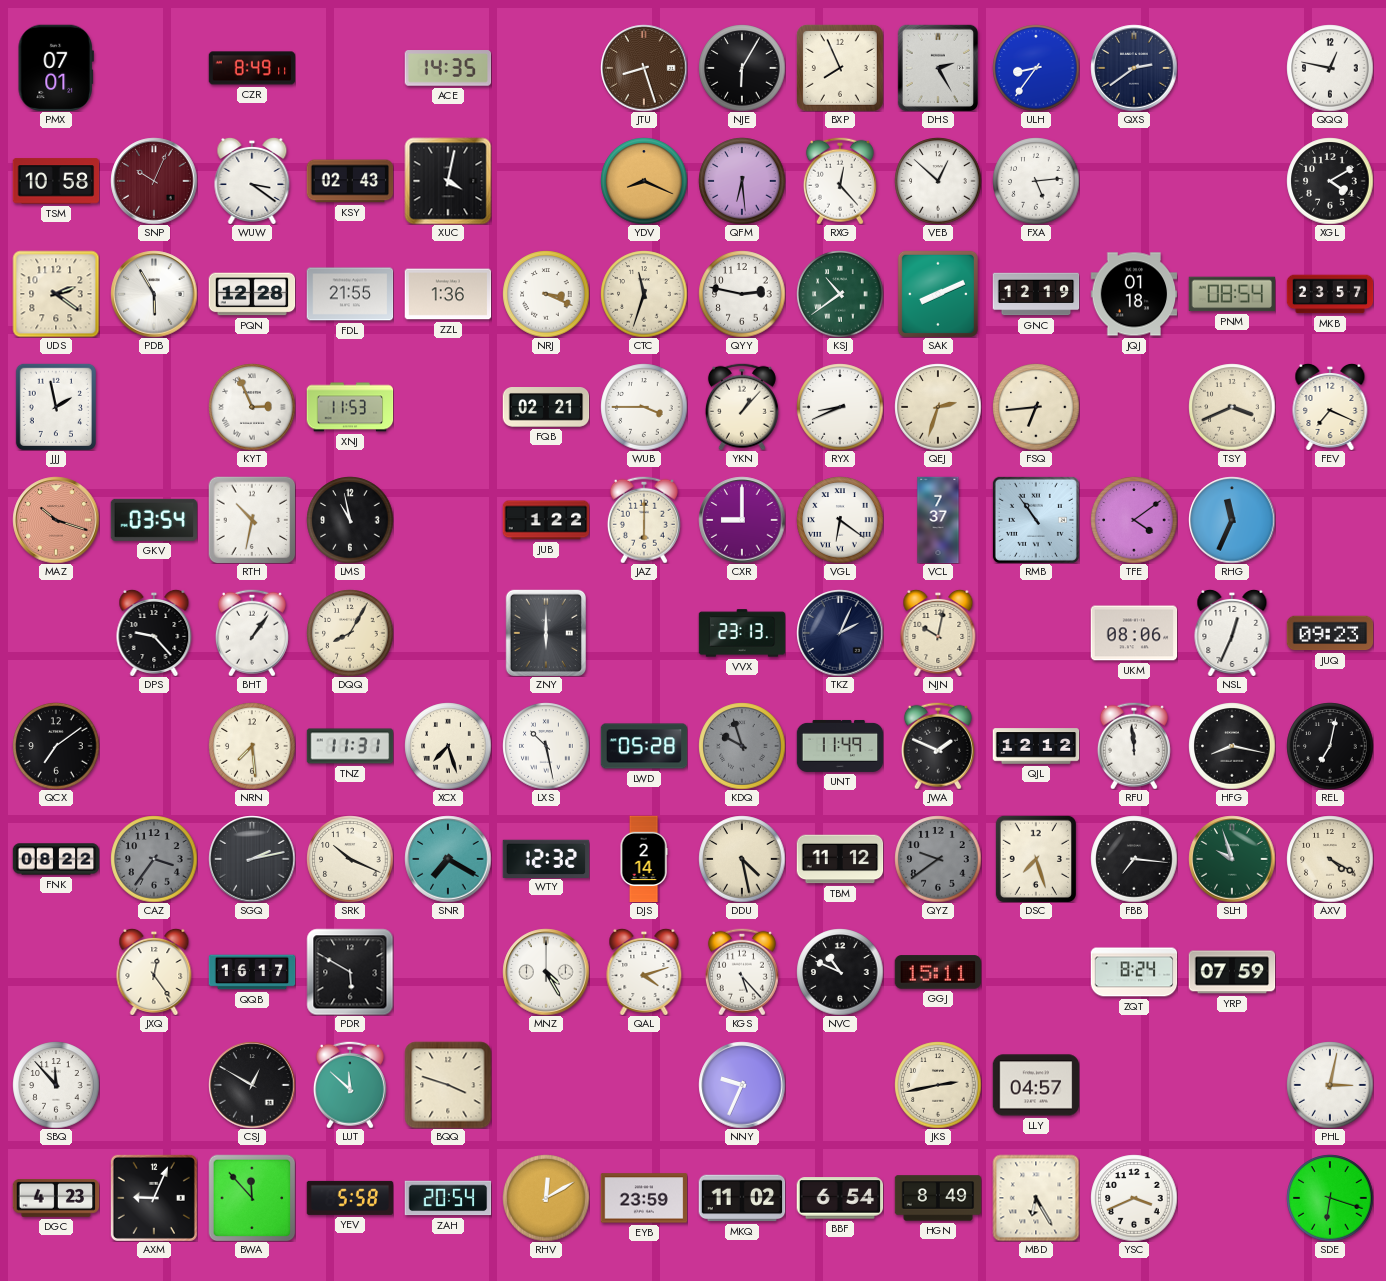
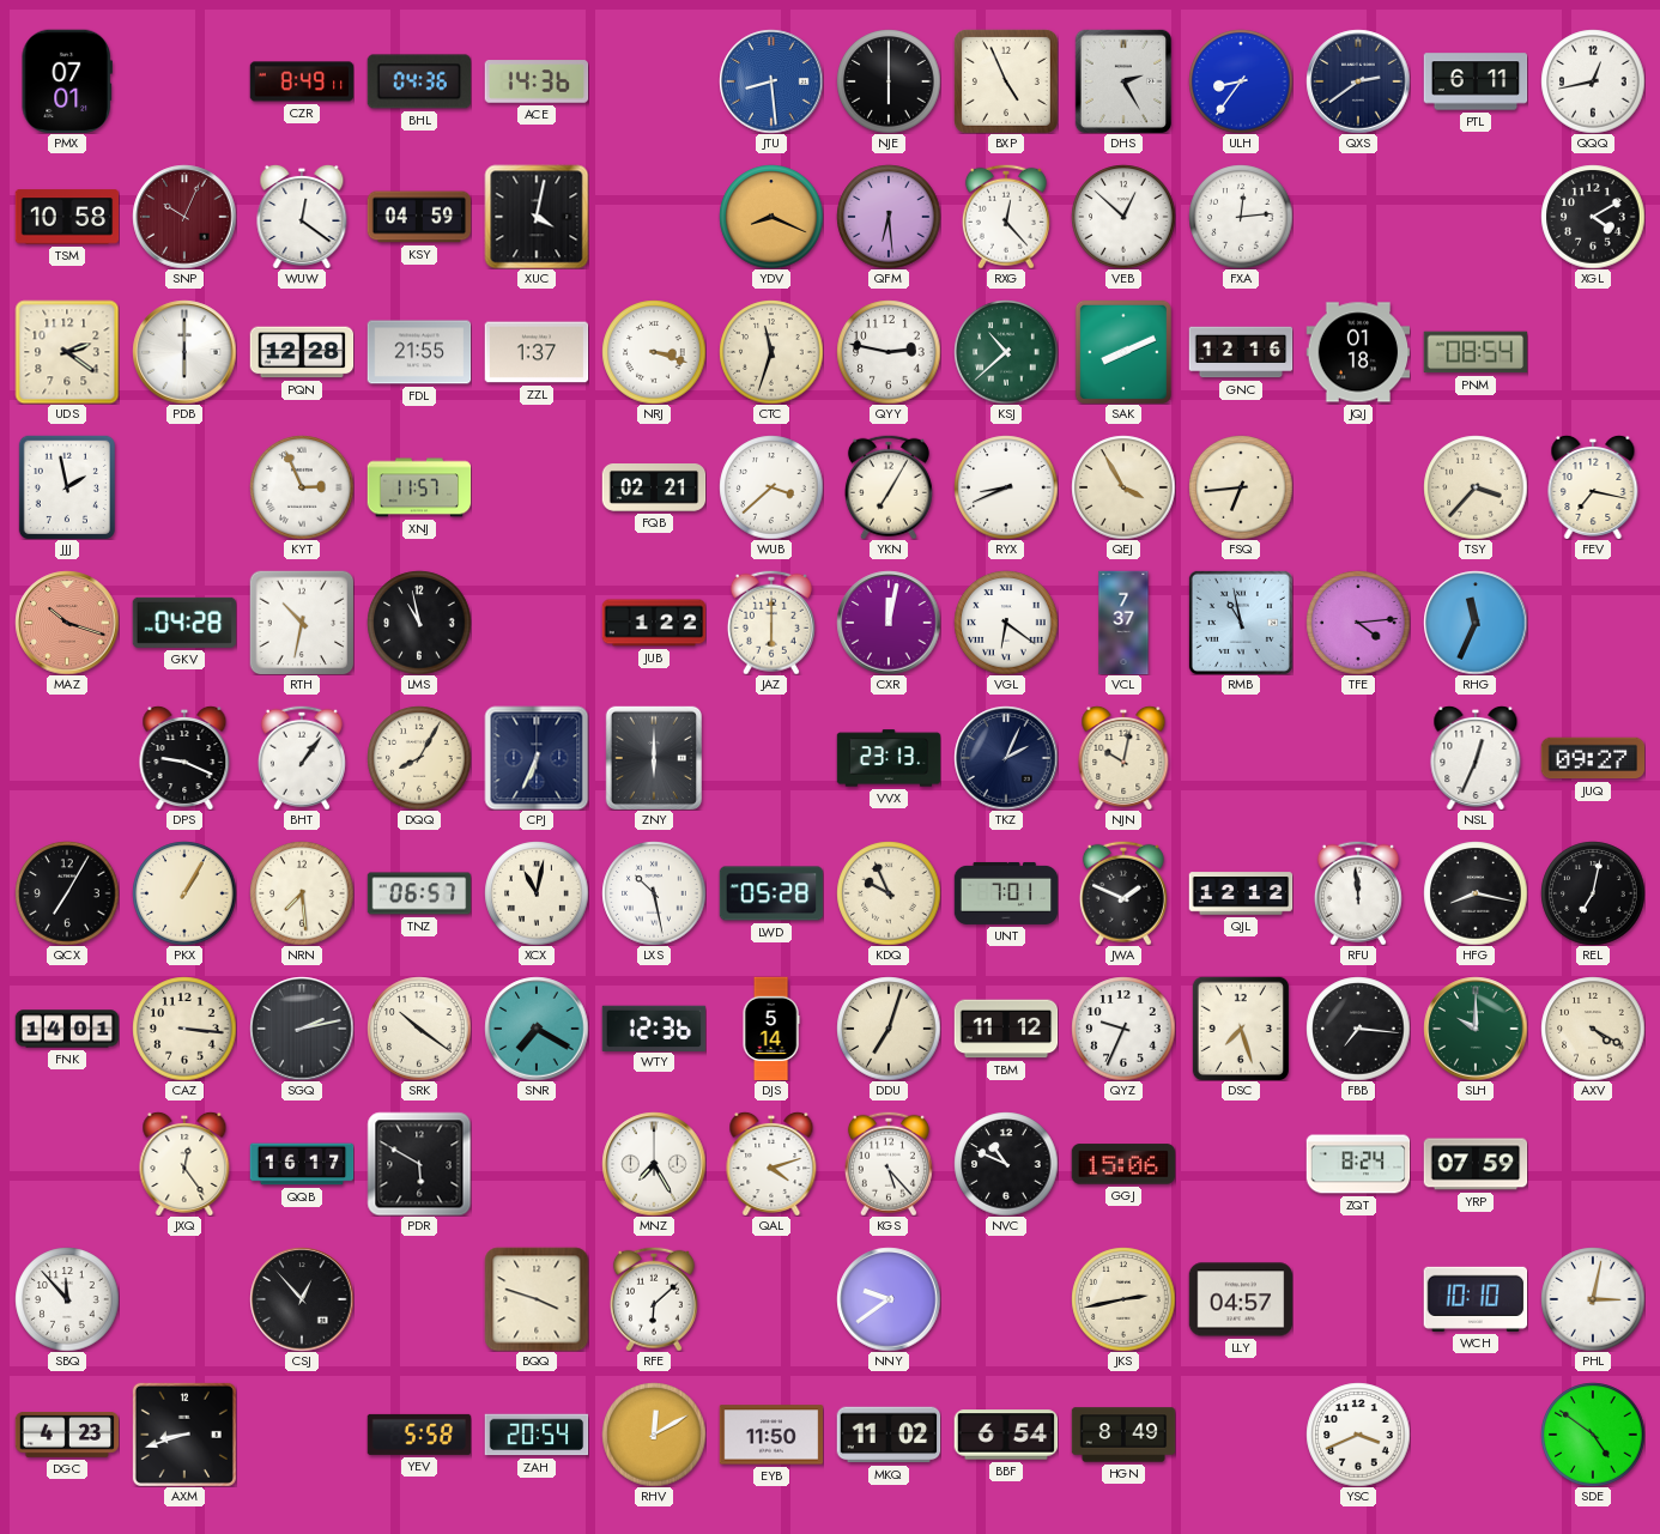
BHL: none -> 04:36 (419, 81)
ACE: 14:35 -> 14:36 (537, 81)
JTU: 8:27 -> 8:29 (771, 81)
JTU dial: brown -> blue (771, 81)
NJE: 6:05 -> 6:00 (889, 81)
BXP: 7:56 -> 4:56 (1006, 81)
PTL: none -> 6:11 (1476, 81)
QQQ: 12:47 -> 12:43 (1593, 81)
WUW: 3:21 -> 12:21 (302, 217)
KSY: 02:43 -> 04:59 (419, 217)
FXA: 5:14 -> 12:14 (1241, 217)
PDB: 5:55 -> 6:00 (184, 352)
ZZL: 1:36 -> 1:37 (537, 352)
NRJ: 3:19 -> 3:18 (654, 352)
KSJ: 10:39 -> 10:38 (1006, 352)
GNC: 12:19 -> 12:16 (1241, 352)
MKB: 23:57 -> none (1330, 294)
XNJ: 11:53 -> 11:57 (419, 487)
WUB: 3:45 -> 3:38 (771, 487)
YKN: 1:07 -> 7:05 (889, 487)
QEJ: 2:33 -> 3:55 (1123, 487)
TSY: 3:41 -> 3:37 (1476, 487)
FEV: 7:19 -> 7:17 (1593, 487)
GKV: 03:54 -> 04:28 (183, 623)
CXR: 9:00 -> 12:02 (889, 623)
RMB: 10:54 -> 10:58 (1241, 623)
TFE: 4:09 -> 4:14 (1358, 623)
DPS: 9:23 -> 9:19 (184, 758)
CPJ: none -> 6:34 (537, 758)
UKM: 08:06 -> none (1134, 633)
JUQ: 09:23 -> 09:27 (1593, 758)
QCX: 7:09 -> 7:05 (67, 893)
PKX: none -> 1:05 (184, 893)
TNZ: 11:31 -> 06:57 (419, 893)
XCX: 7:27 -> 11:02 (537, 893)
KDQ: 9:57 -> 9:56 (889, 893)
KDQ dial: grey -> cream (889, 893)
UNT: 11:49 -> 7:01 (1006, 893)
FNK: 08:22 -> 14:01 (67, 1029)
CAZ: 3:36 -> 3:16 (184, 1029)
CAZ dial: grey -> cream (184, 1029)
SRK: 10:19 -> 10:21 (419, 1029)
WTY: 12:32 -> 12:36 (654, 1027)
DJS: 2:14 -> 5:14 (771, 1029)
DDU: 4:28 -> 7:03 (889, 1029)
QYZ: 9:39 -> 9:34 (1123, 1029)
QYZ dial: grey -> white (1123, 1029)
SLH: 9:57 -> 10:00 (1476, 1029)
MNZ: 4:25 -> 7:25 (654, 1164)
GGJ: 15:11 -> 15:06 (1123, 1164)
CSJ: 12:50 -> 12:53 (302, 1299)
LUT: 11:52 -> none (350, 1085)
RFE: none -> 6:08 (654, 1299)
NNY: 9:34 -> 9:39 (889, 1299)
WCH: none -> 10:10 (1476, 1299)
AXM: 9:04 -> 8:42 (184, 1435)
BWA: 11:53 -> none (252, 1198)
EYB: 23:59 -> 11:50 (771, 1435)
MBD: 6:25 -> none (1036, 1198)
SDE: 6:18 -> 4:51 (1593, 1435)
